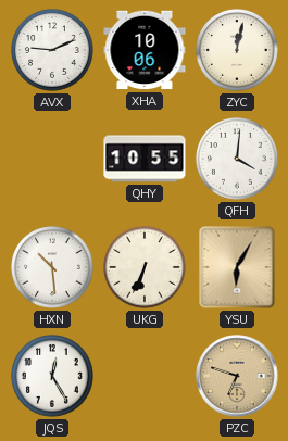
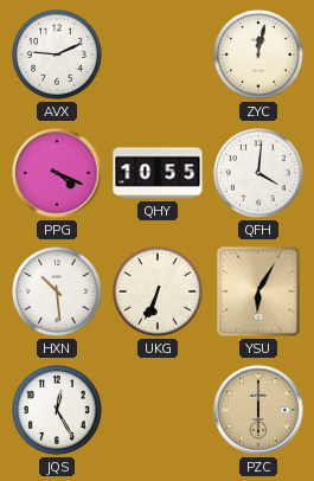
XHA: 10:06 -> none (145, 50)
PPG: none -> 4:19 (57, 173)
PZC: 6:48 -> 6:00 (258, 410)
